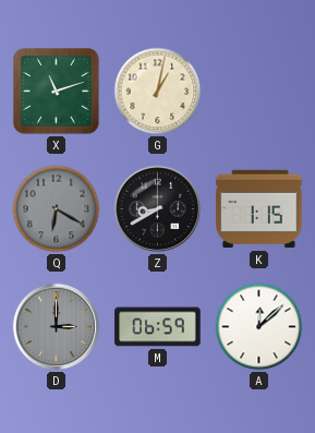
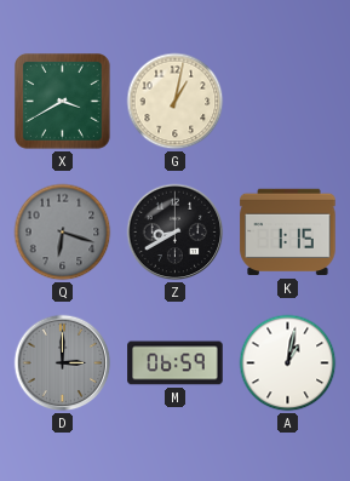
X: 11:12 -> 3:40 (63, 102)
Q: 6:20 -> 6:18 (63, 233)
A: 12:08 -> 1:02 (288, 363)
